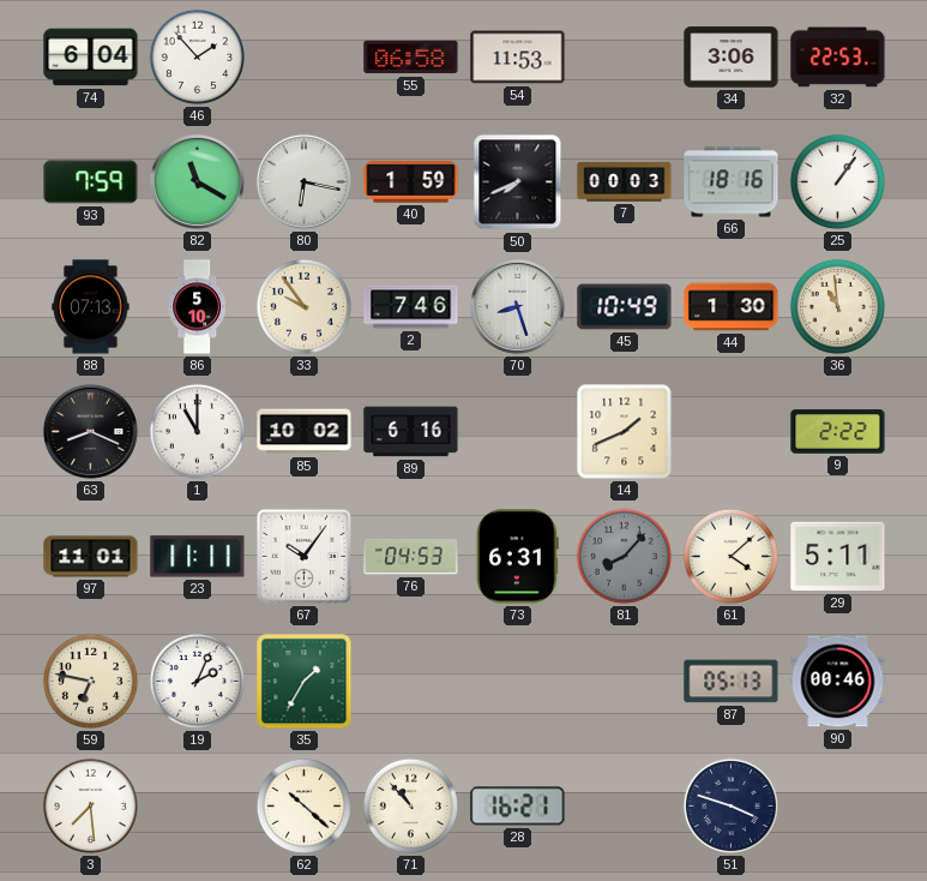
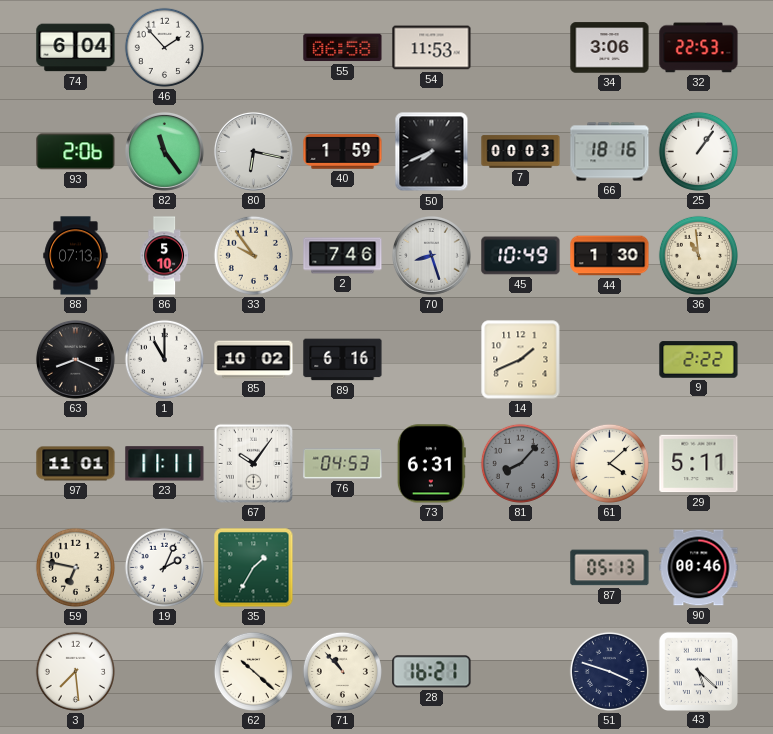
93: 7:59 -> 2:06 (76, 152)
82: 11:20 -> 11:24 (164, 151)
43: none -> 5:22 (698, 671)
